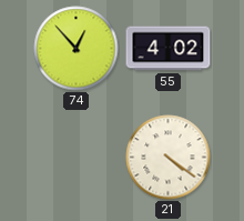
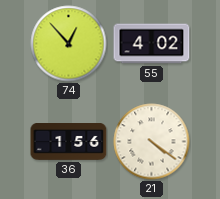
36: none -> 1:56 (69, 142)
